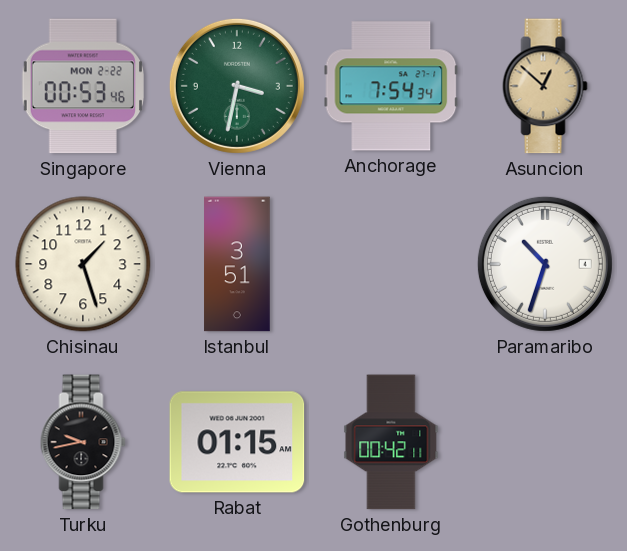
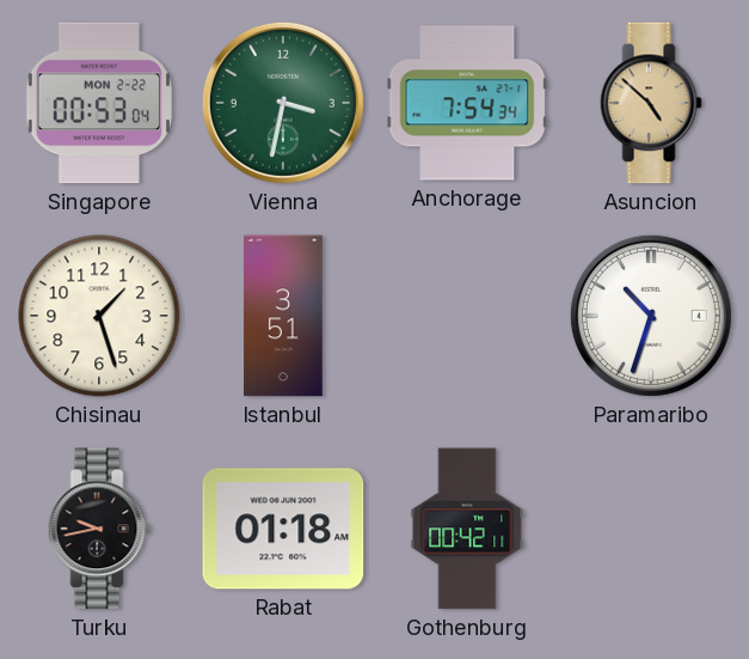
Singapore: 00:53:46 -> 00:53:04 (99, 103)
Asuncion: 12:52 -> 4:52 (651, 103)
Rabat: 01:15 -> 01:18 (283, 529)
